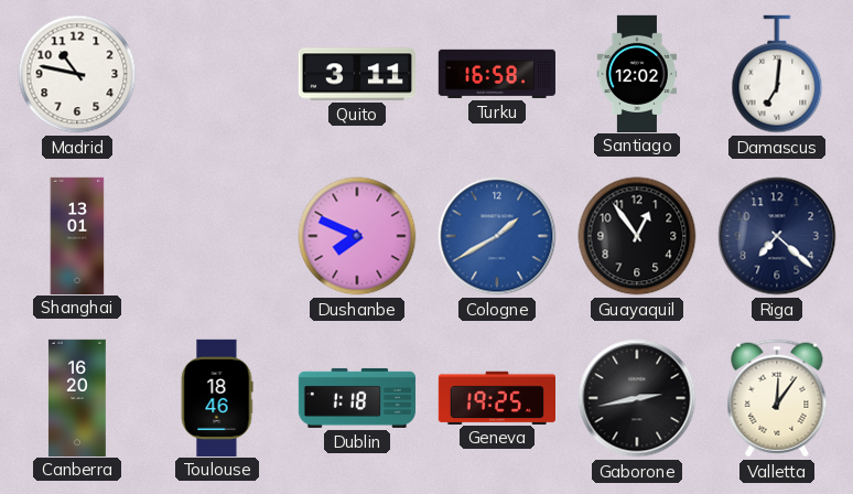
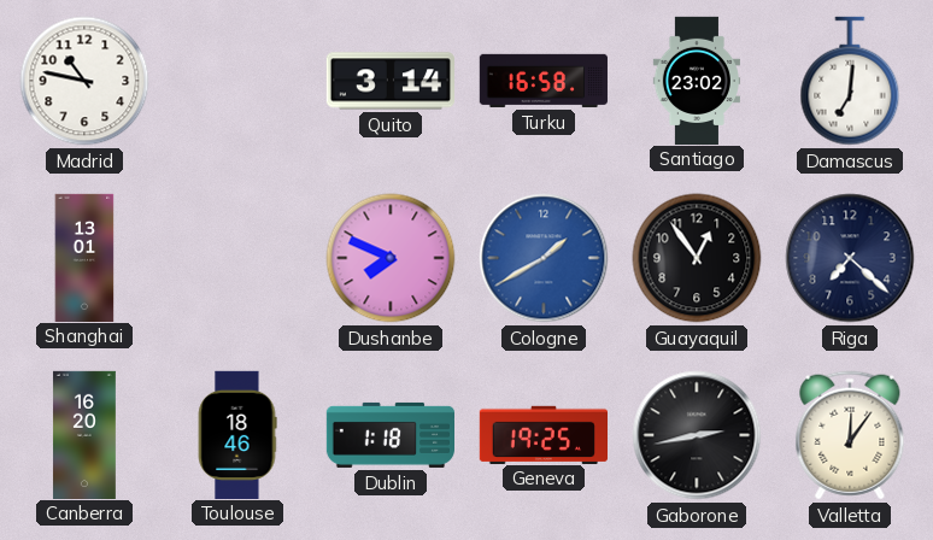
Quito: 3:11 -> 3:14 (391, 81)
Santiago: 12:02 -> 23:02 (696, 80)
